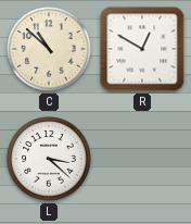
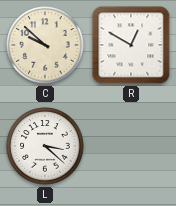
C: 10:52 -> 9:52 (45, 45)
